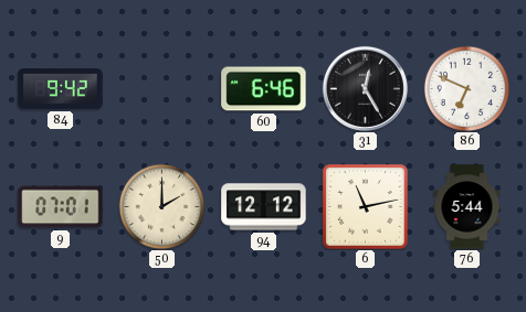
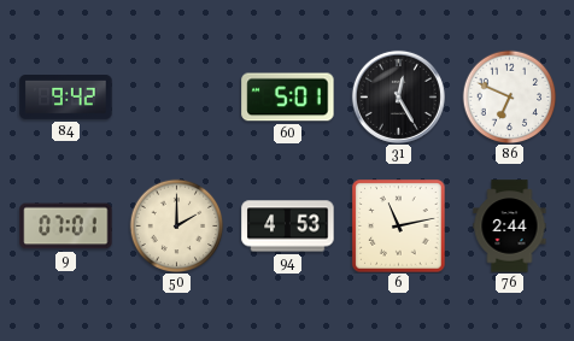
60: 6:46 -> 5:01 (288, 98)
94: 12:12 -> 4:53 (288, 227)
76: 5:44 -> 2:44 (510, 227)
